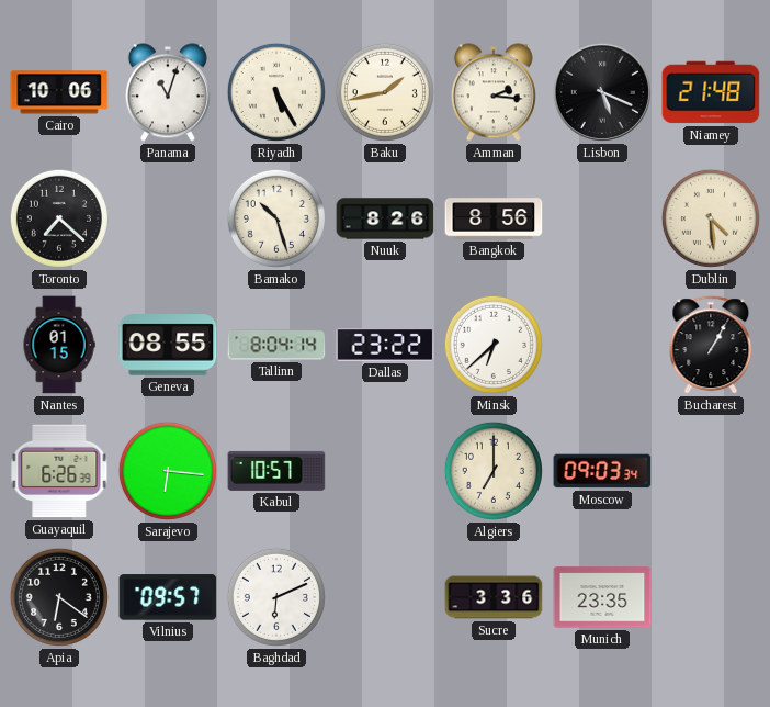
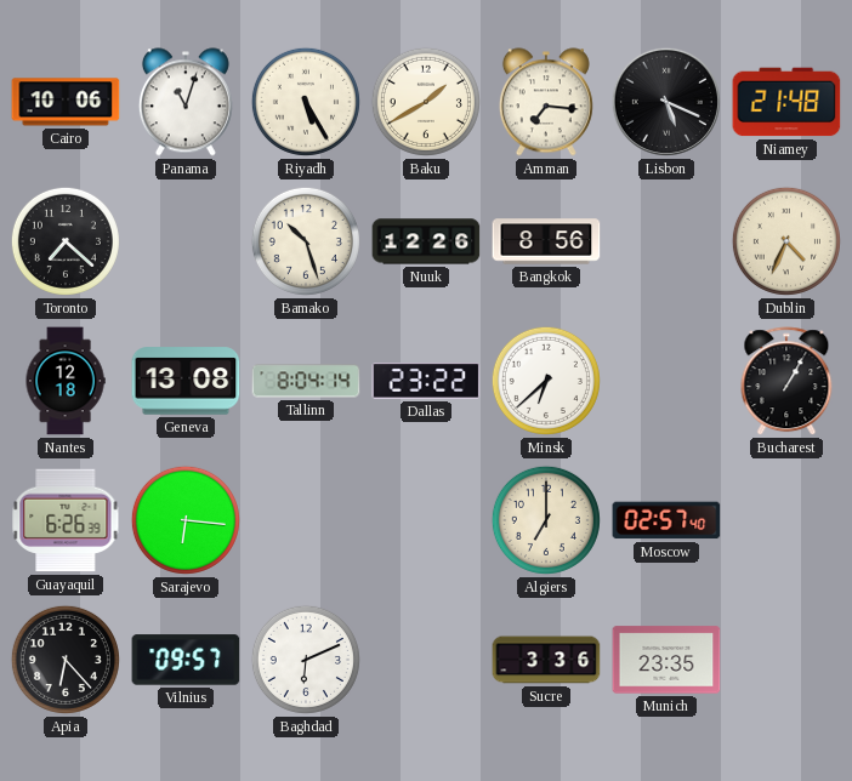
Baku: 1:43 -> 1:40 (426, 102)
Amman: 2:16 -> 7:16 (546, 102)
Nuuk: 8:26 -> 12:26 (426, 241)
Dublin: 4:29 -> 4:34 (786, 241)
Nantes: 01:15 -> 12:18 (66, 381)
Geneva: 08:55 -> 13:08 (186, 381)
Kabul: 10:57 -> none (276, 471)
Moscow: 09:03 -> 02:57 (666, 520)
Apia: 6:21 -> 6:23 (66, 660)
